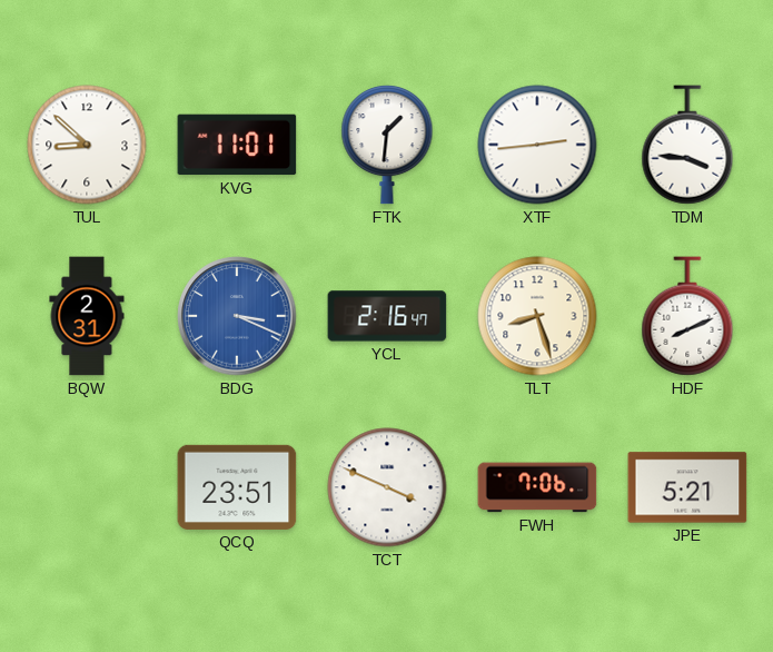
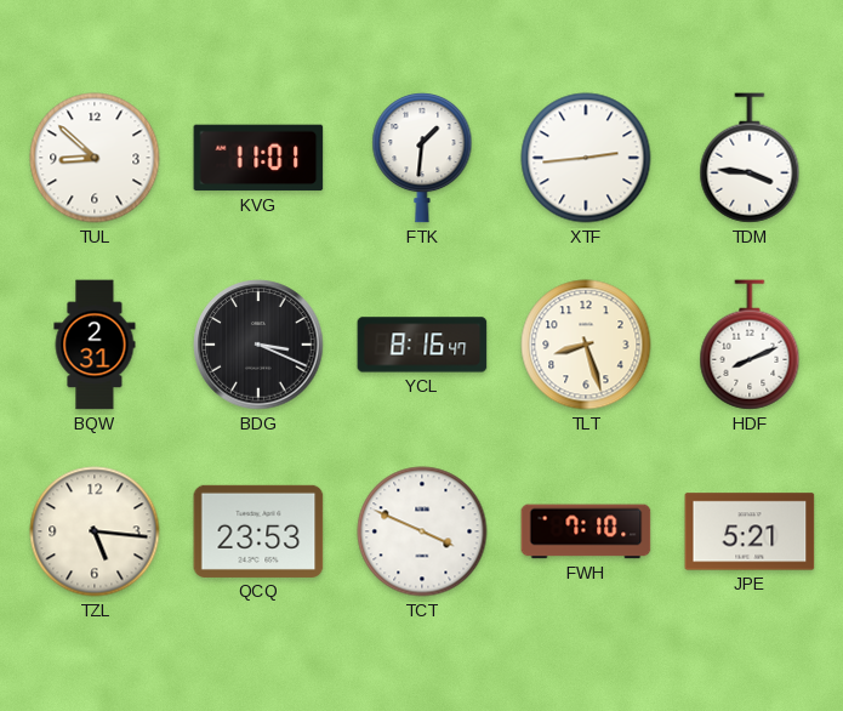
BDG dial: blue -> black (258, 345)
YCL: 2:16 -> 8:16 (422, 345)
TZL: none -> 5:16 (95, 531)
QCQ: 23:51 -> 23:53 (258, 531)
FWH: 7:06 -> 7:10 (586, 531)
